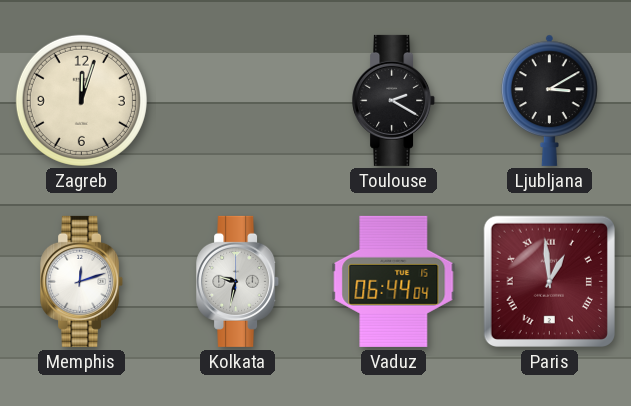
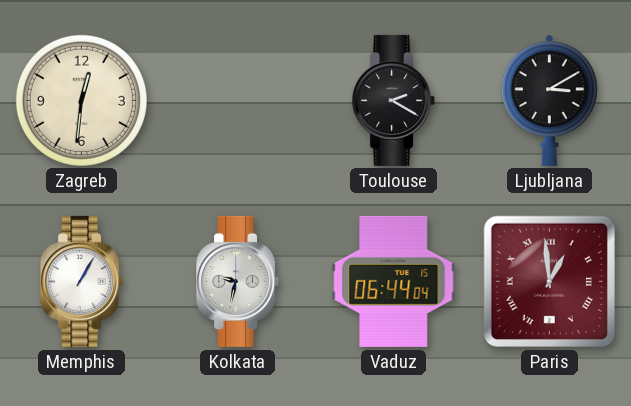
Zagreb: 12:03 -> 12:31 (81, 100)
Memphis: 12:12 -> 1:05 (82, 281)
